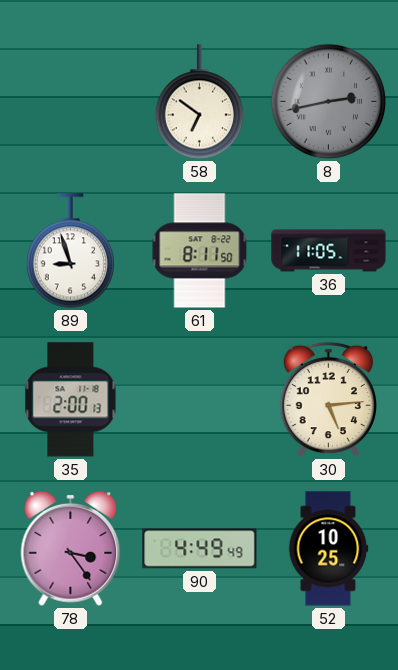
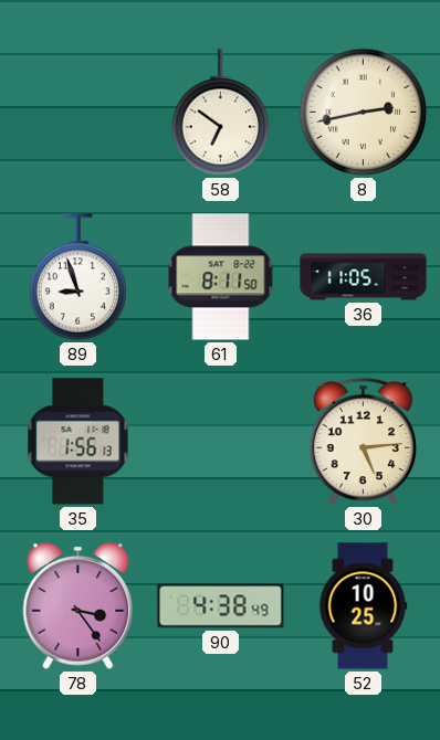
8 dial: grey -> cream (364, 113)
35: 2:00 -> 1:56 (78, 442)
90: 4:49 -> 4:38 (221, 606)
